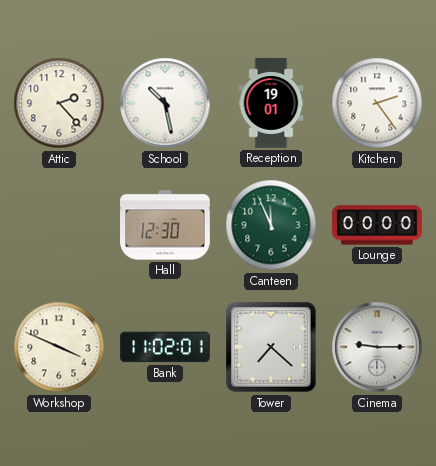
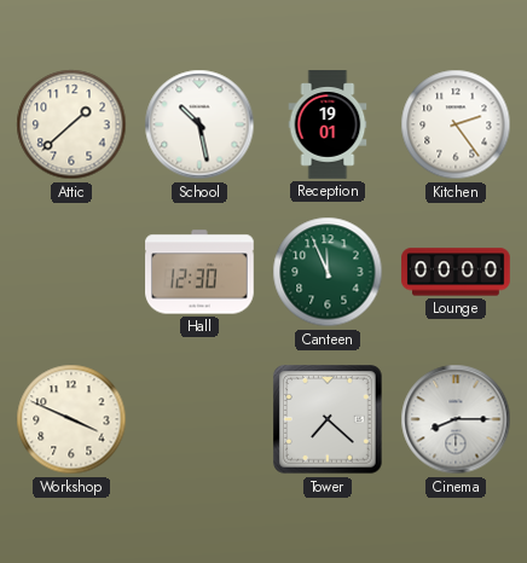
Attic: 2:23 -> 1:38 (71, 124)
Bank: 11:02 -> none (165, 347)
Cinema: 9:15 -> 8:15 (456, 419)
